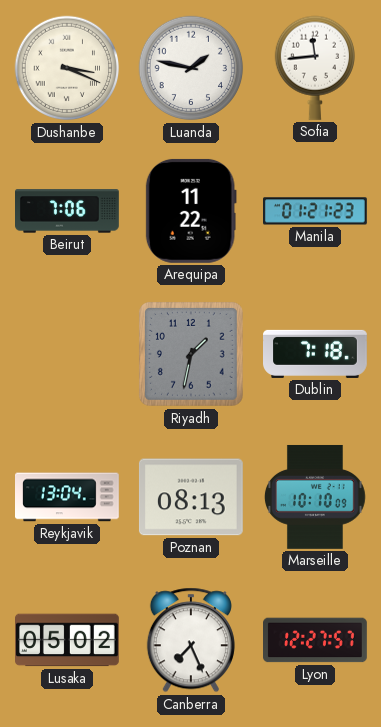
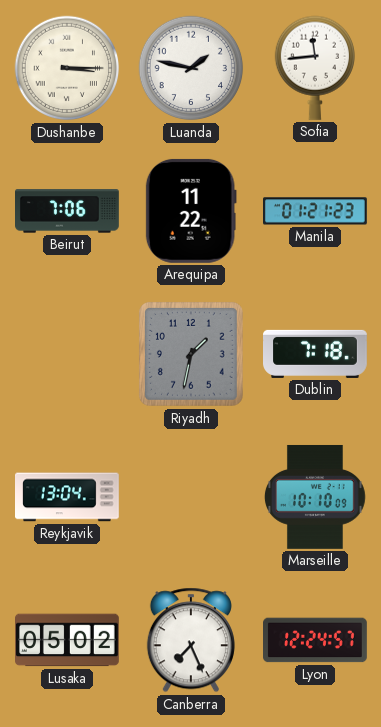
Dushanbe: 3:19 -> 3:15 (67, 68)
Poznan: 08:13 -> none (191, 497)
Lyon: 12:27 -> 12:24 (316, 640)
